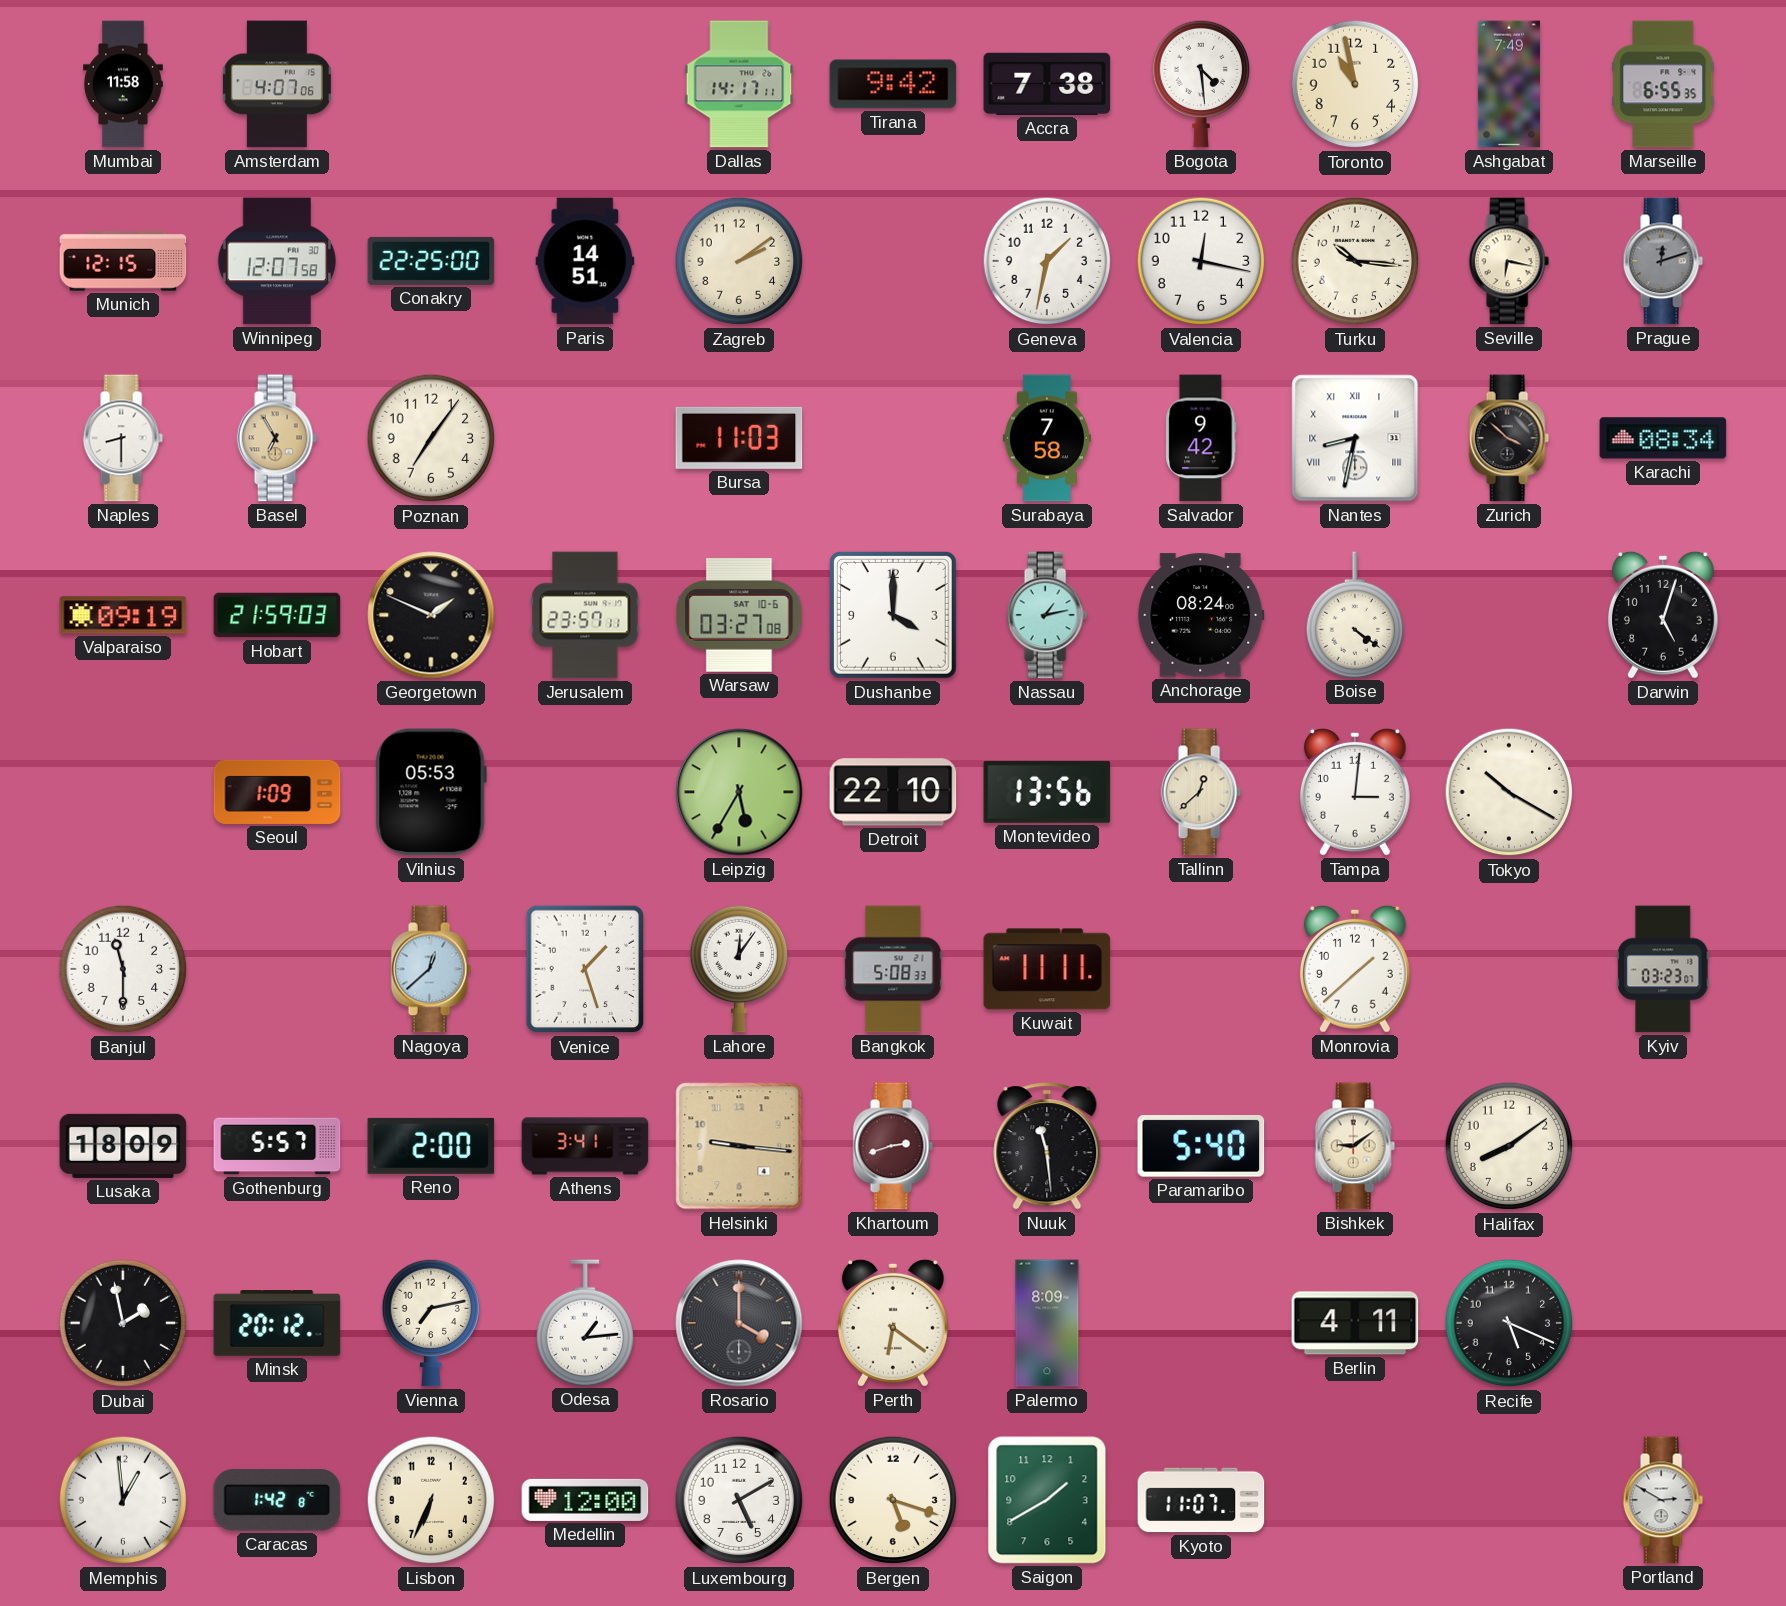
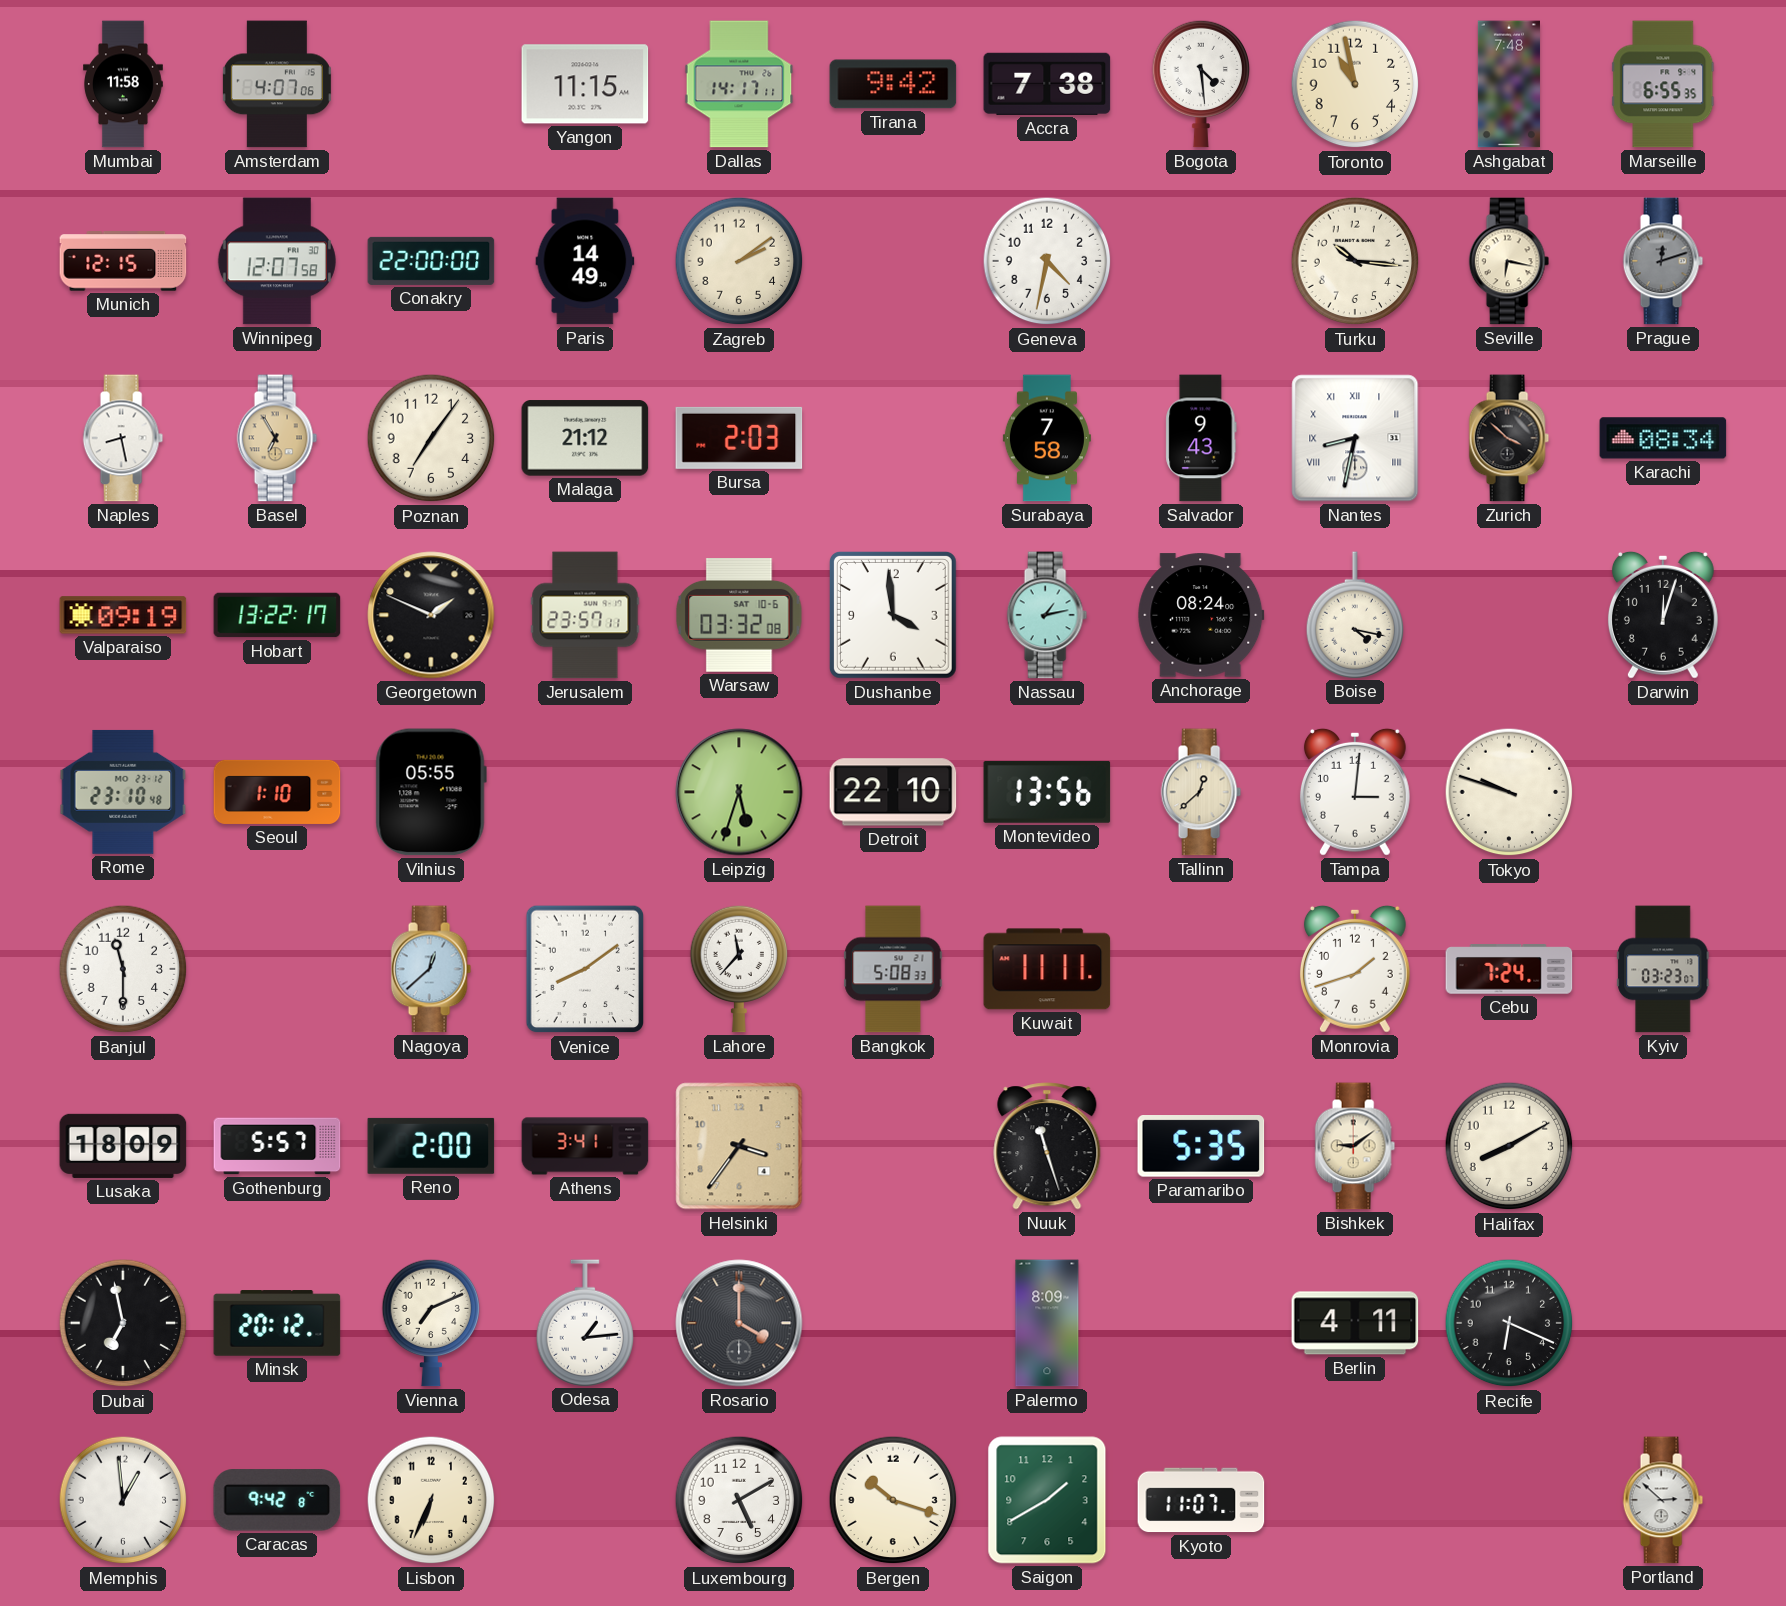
Yangon: none -> 11:15 (585, 84)
Ashgabat: 7:49 -> 7:48 (1509, 84)
Conakry: 22:25 -> 22:00 (431, 261)
Paris: 14:51 -> 14:49 (585, 261)
Geneva: 1:32 -> 4:32 (1047, 261)
Valencia: 12:17 -> none (1201, 261)
Naples: 8:30 -> 8:28 (123, 438)
Malaga: none -> 21:12 (585, 438)
Bursa: 11:03 -> 2:03 (739, 438)
Salvador: 9:42 -> 9:43 (1201, 438)
Hobart: 21:59 -> 13:22 (277, 615)
Warsaw: 03:27 -> 03:32 (739, 616)
Dushanbe: 4:00 -> 3:59 (894, 616)
Boise: 4:21 -> 4:17 (1355, 615)
Darwin: 5:03 -> 12:03 (1663, 615)
Rome: none -> 23:10 (123, 792)
Seoul: 1:09 -> 1:10 (277, 792)
Vilnius: 05:53 -> 05:55 (431, 792)
Leipzig: 5:35 -> 5:33 (739, 792)
Tokyo: 10:20 -> 9:48 (1509, 792)
Venice: 1:27 -> 8:09 (585, 969)
Lahore: 12:06 -> 11:37 (739, 969)
Monrovia: 1:38 -> 1:42 (1355, 969)
Cebu: none -> 7:24 (1509, 969)
Helsinki: 9:16 -> 3:36 (739, 1146)
Khartoum: 2:42 -> none (893, 1146)
Nuuk: 11:29 -> 11:27 (1047, 1146)
Paramaribo: 5:40 -> 5:35 (1201, 1147)
Halifax: 8:09 -> 8:10 (1509, 1146)
Dubai: 1:58 -> 6:58 (123, 1323)
Vienna: 7:13 -> 7:11 (431, 1323)
Perth: 6:21 -> none (893, 1323)
Recife: 5:19 -> 6:19 (1509, 1323)
Caracas: 1:42 -> 9:42 (277, 1500)
Medellin: 12:00 -> none (585, 1500)
Bergen: 5:18 -> 10:18 (893, 1500)
Portland: 2:50 -> 2:52 (1663, 1500)
